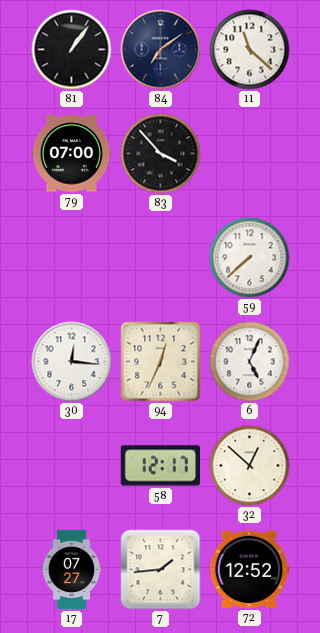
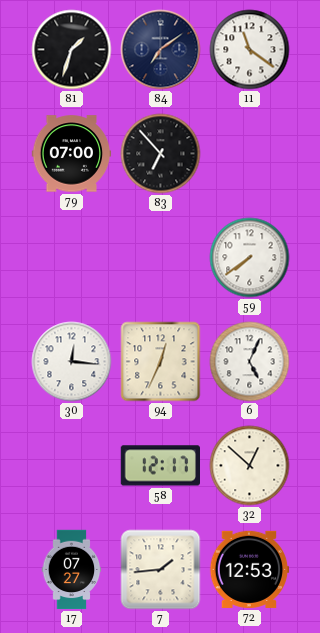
81: 1:06 -> 1:33 (72, 50)
11: 11:22 -> 11:21 (250, 50)
83: 3:53 -> 6:53 (161, 154)
59: 7:38 -> 7:39 (250, 258)
72: 12:52 -> 12:53 (249, 569)
